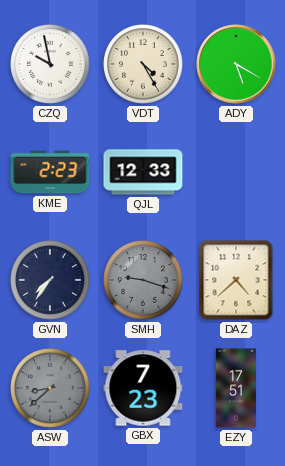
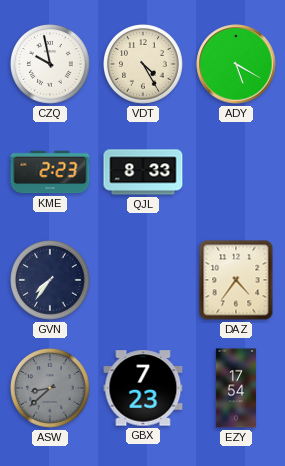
QJL: 12:33 -> 8:33 (143, 172)
SMH: 9:18 -> none (144, 281)
DAZ: 4:38 -> 4:36 (236, 280)
EZY: 17:51 -> 17:54 (236, 388)
